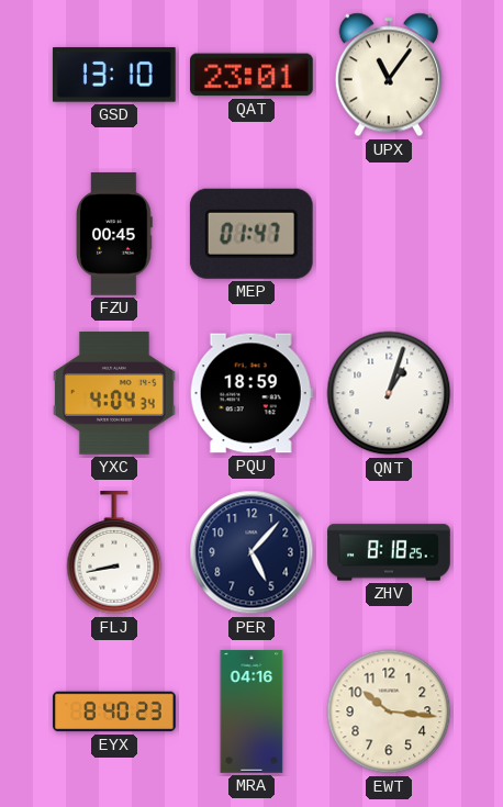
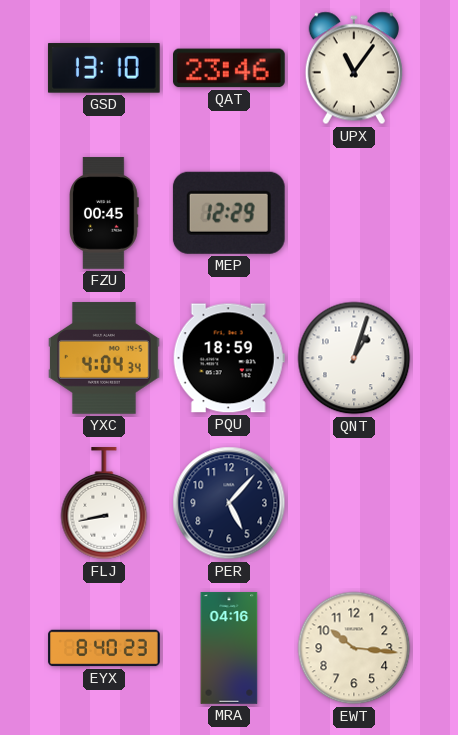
QAT: 23:01 -> 23:46 (230, 68)
MEP: 01:47 -> 12:29 (229, 213)
ZHV: 8:18 -> none (389, 552)
